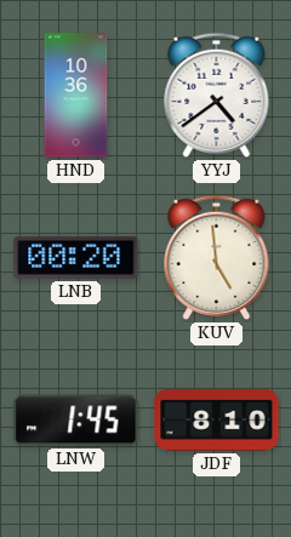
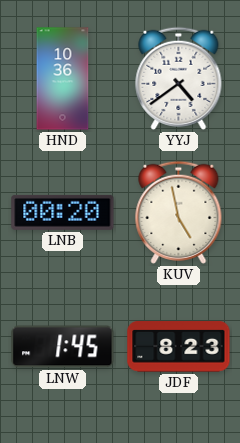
KUV: 4:59 -> 4:58 (179, 212)
JDF: 8:10 -> 8:23 (179, 347)
